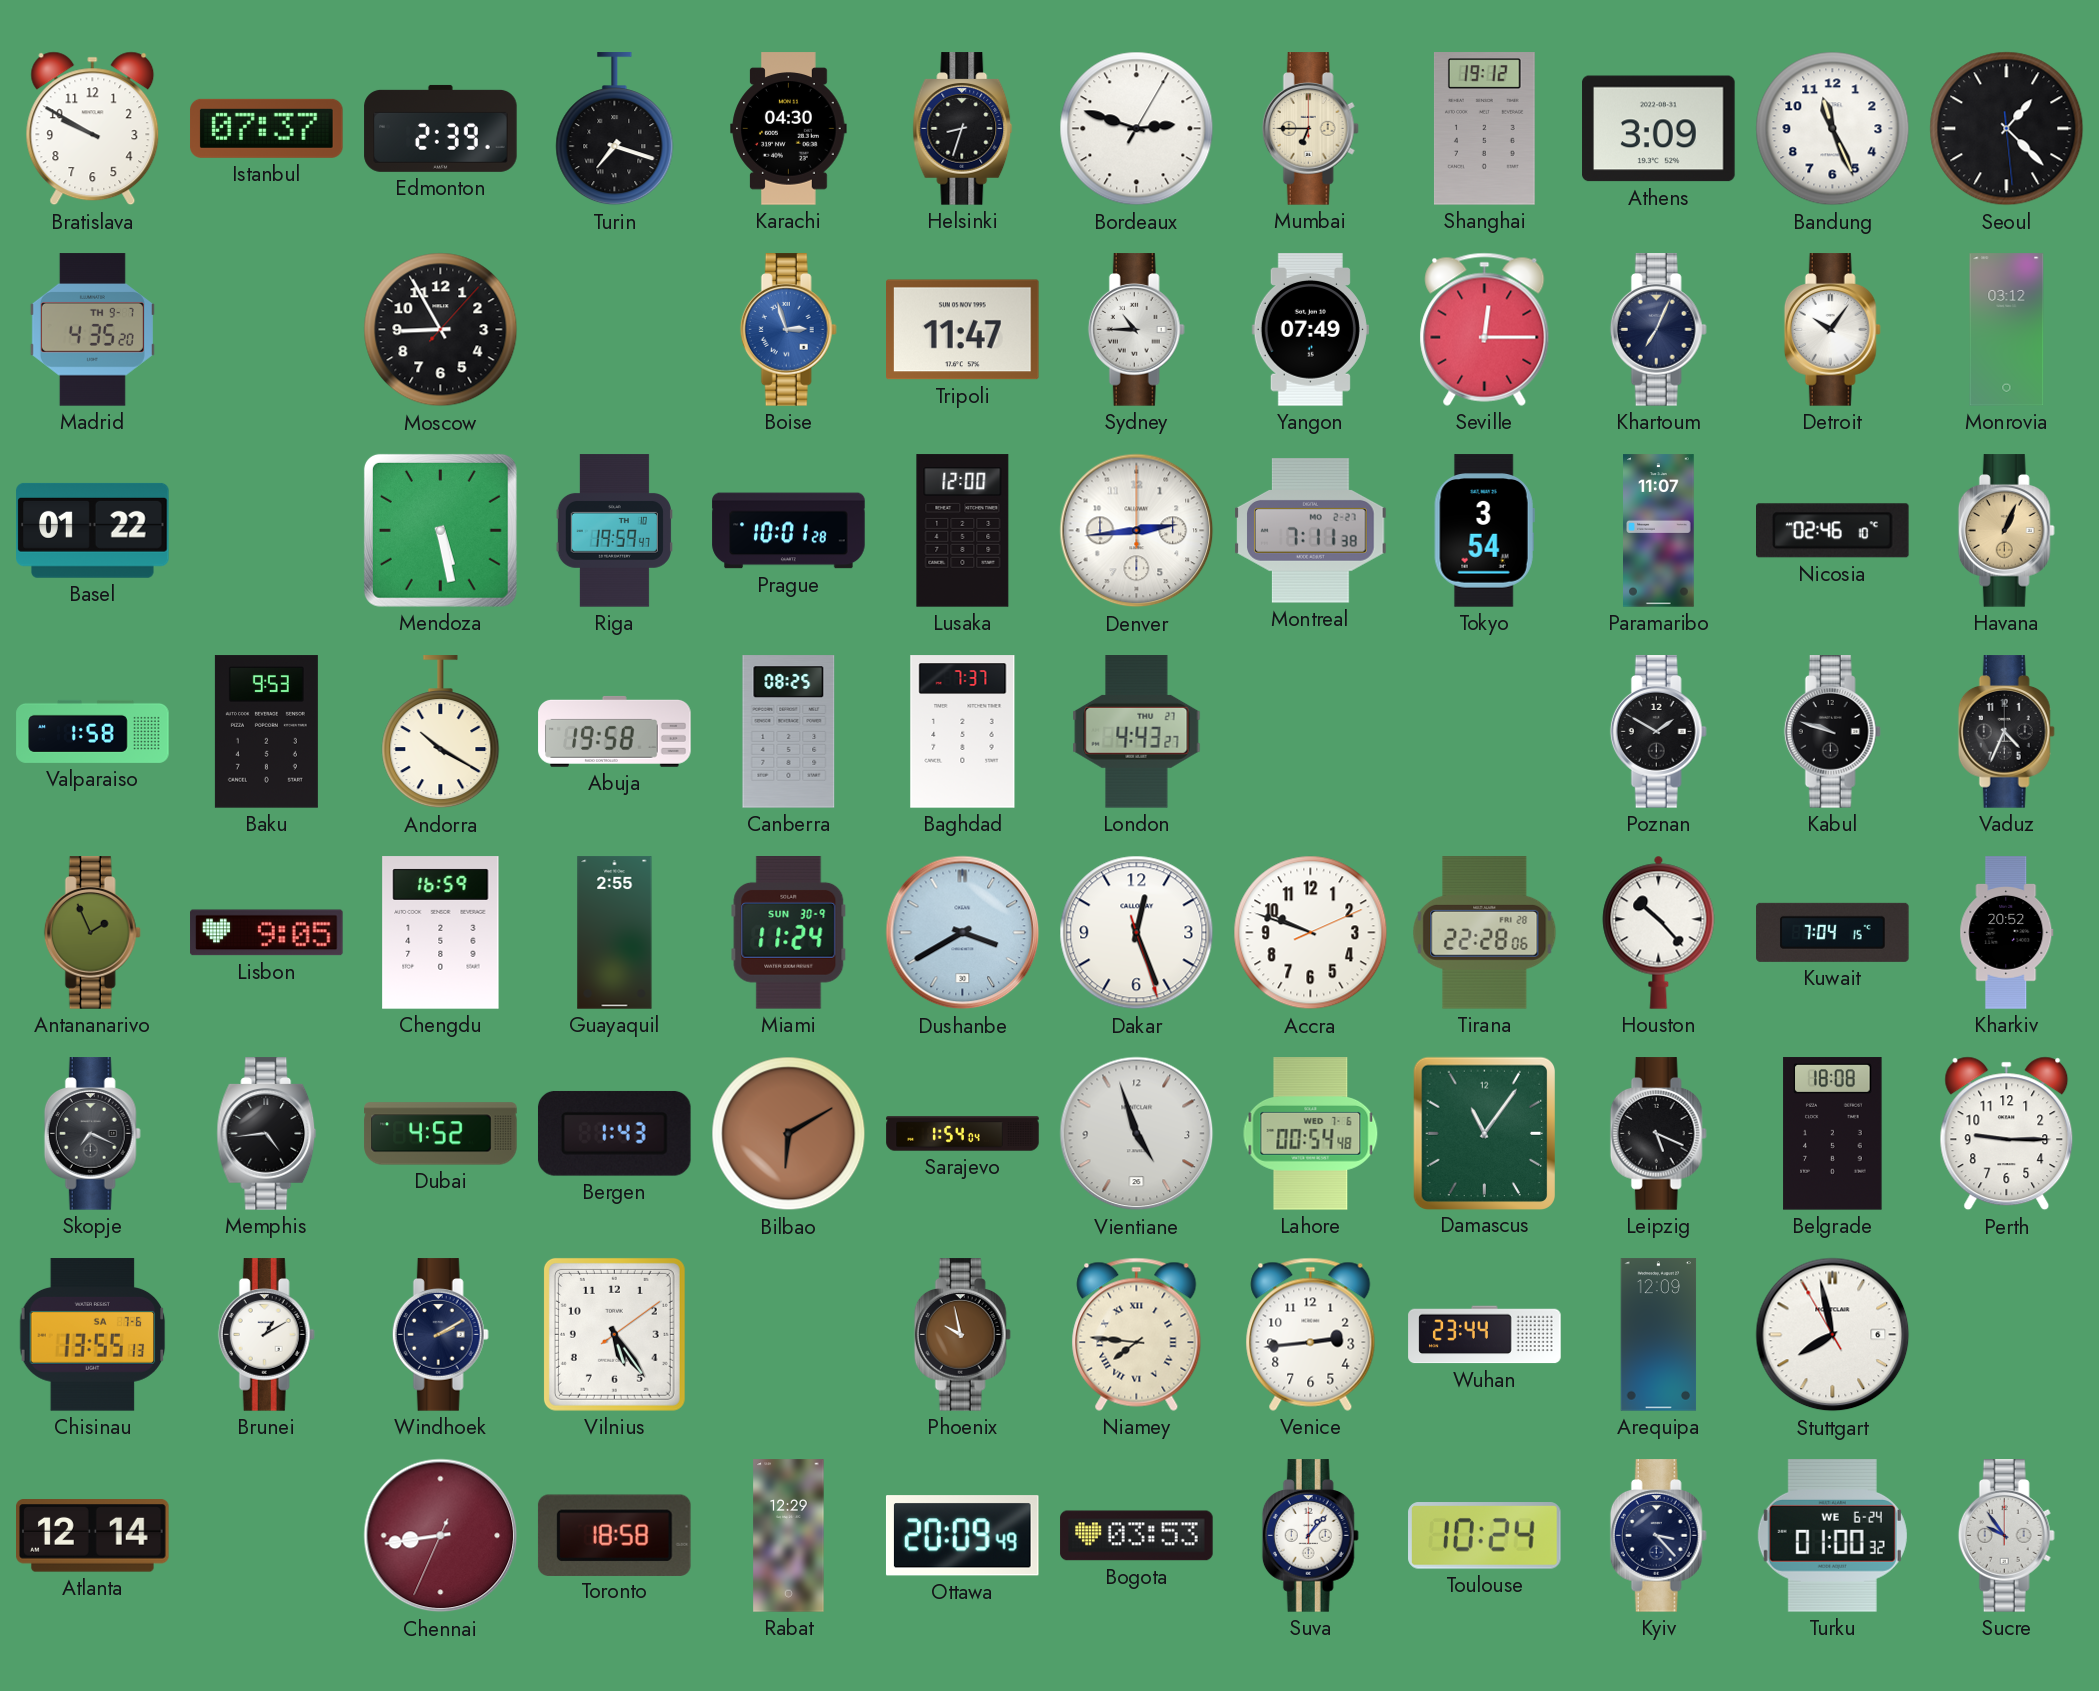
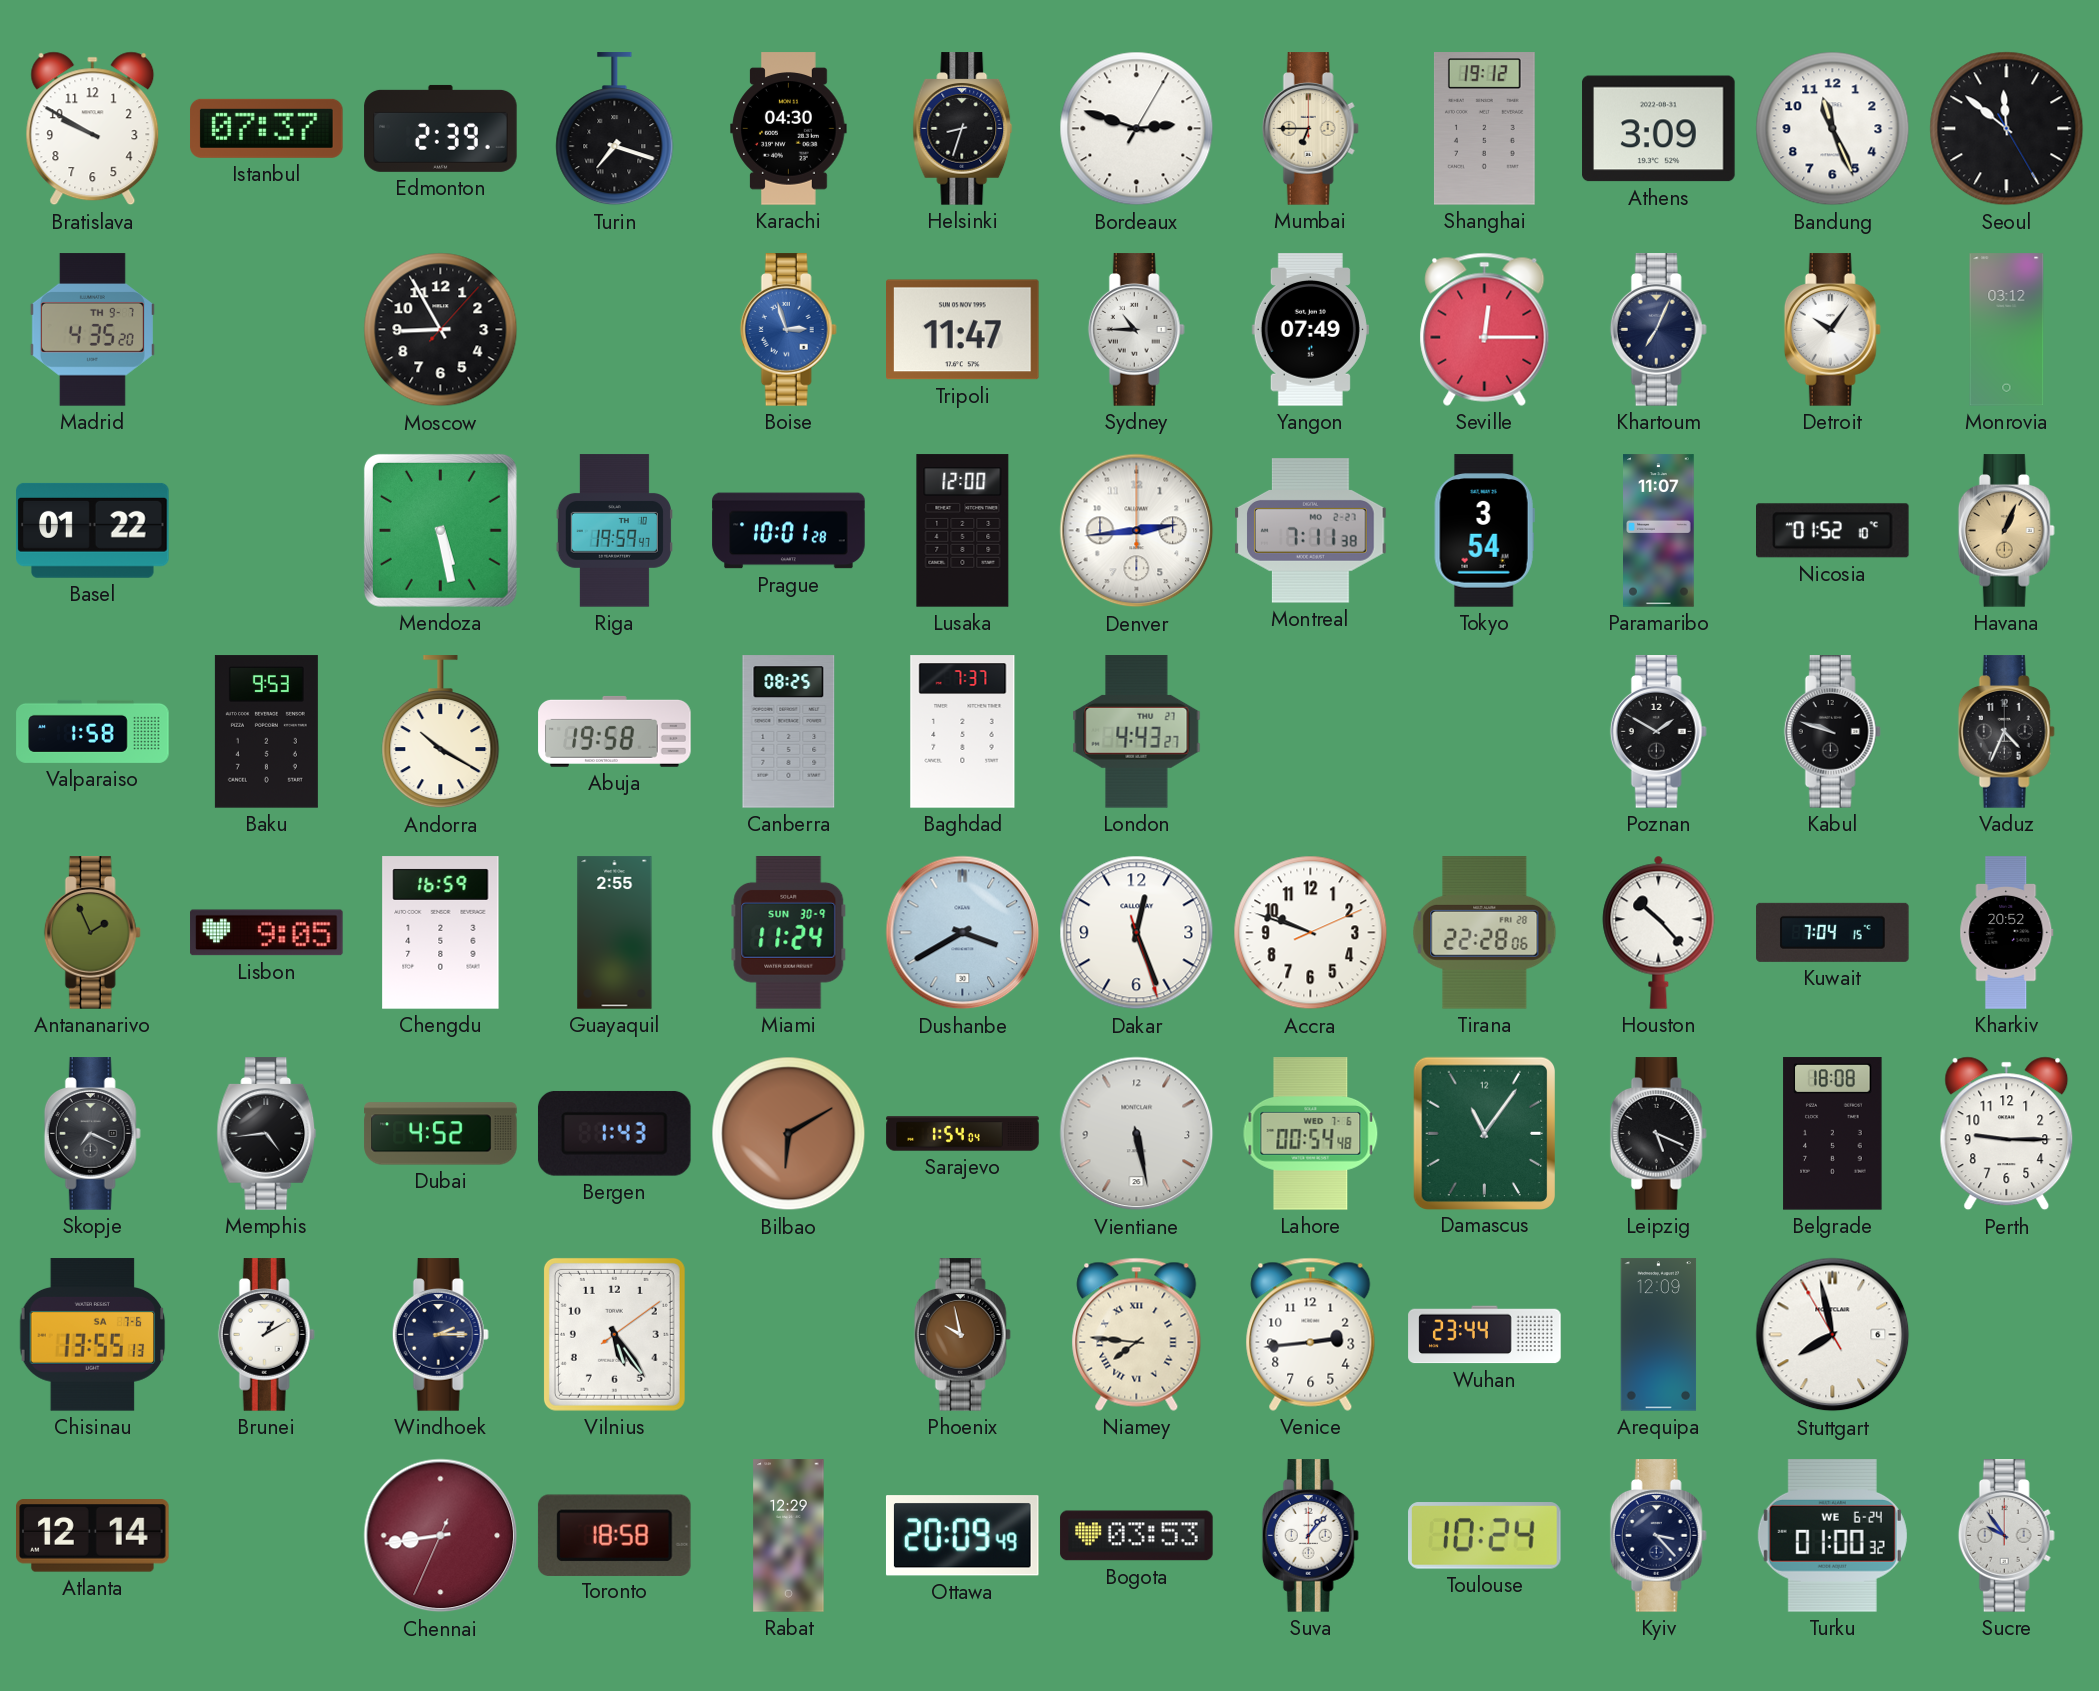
Seoul: 1:22 -> 11:51 (2007, 129)
Nicosia: 02:46 -> 01:52 (1833, 531)
Vientiane: 4:57 -> 5:28 (1137, 1134)
Windhoek: 2:10 -> 2:15 (440, 1335)
